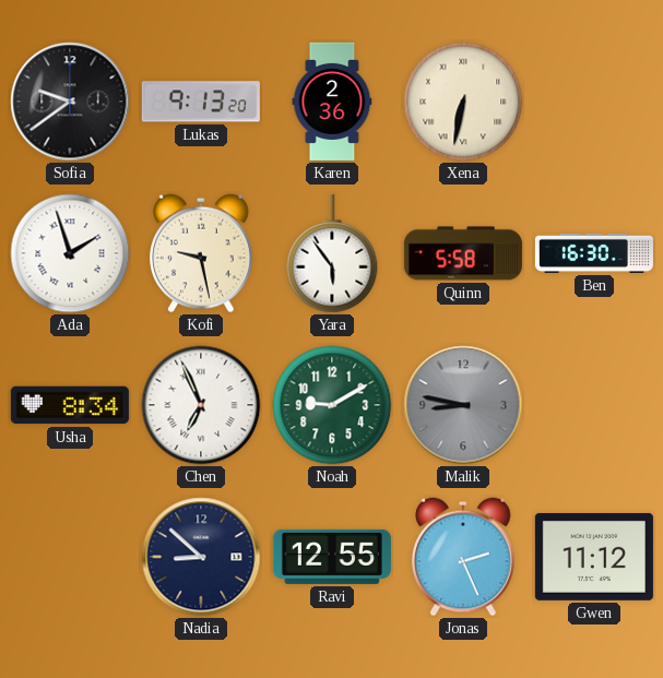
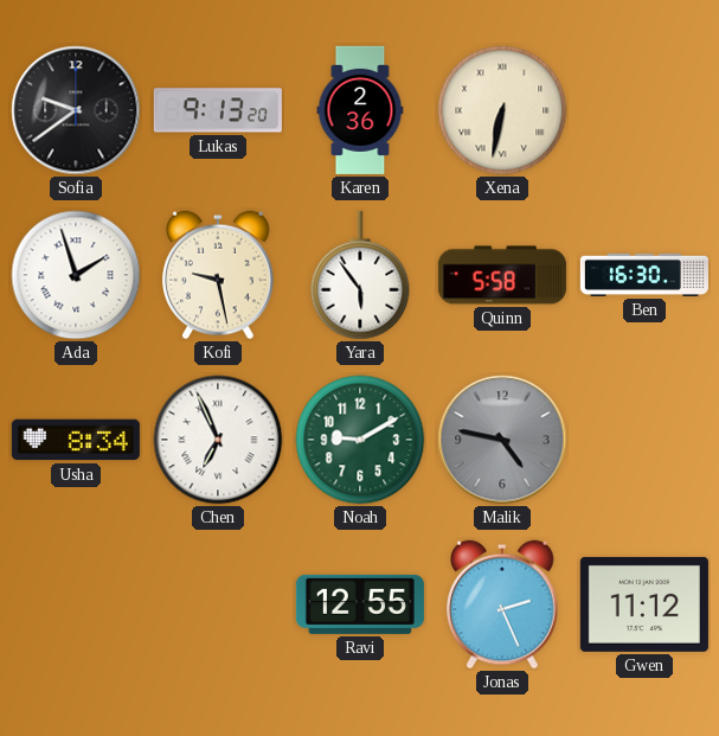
Malik: 8:47 -> 4:47 (502, 440)
Nadia: 8:52 -> none (201, 557)
